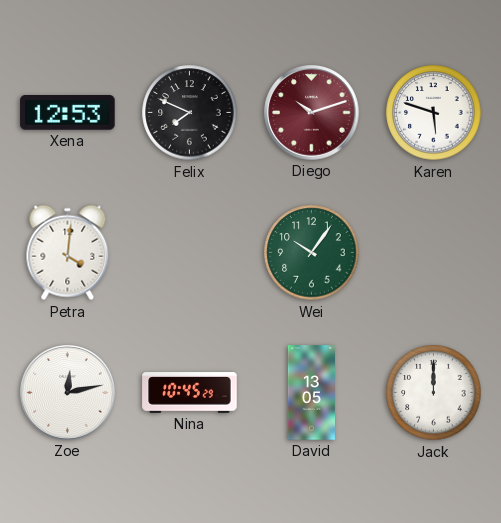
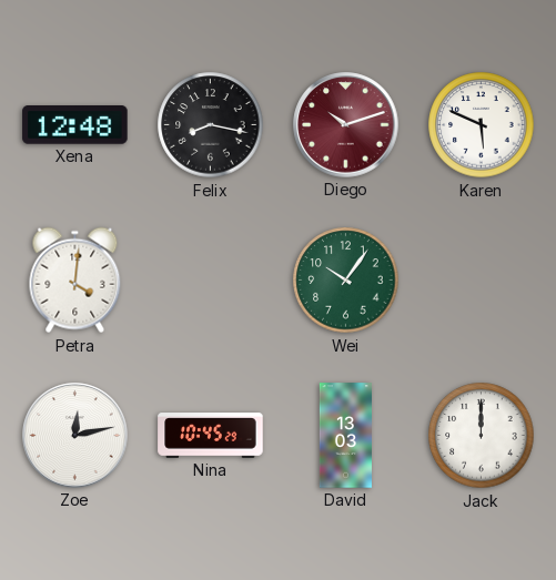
Xena: 12:53 -> 12:48 (75, 125)
Felix: 7:49 -> 8:17 (211, 125)
Karen: 5:48 -> 5:49 (482, 125)
David: 13:05 -> 13:03 (345, 436)
